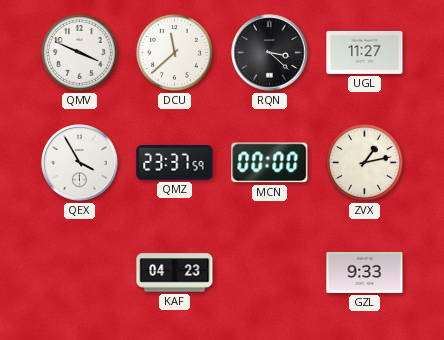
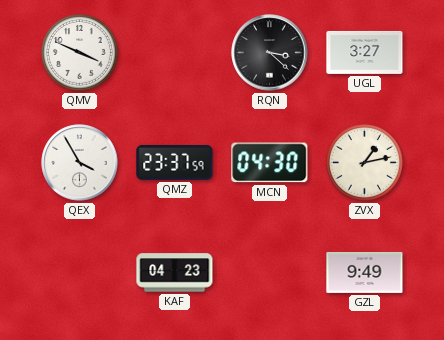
DCU: 11:38 -> none (174, 52)
UGL: 11:27 -> 3:27 (365, 52)
MCN: 00:00 -> 04:30 (270, 163)
GZL: 9:33 -> 9:49 (365, 272)
